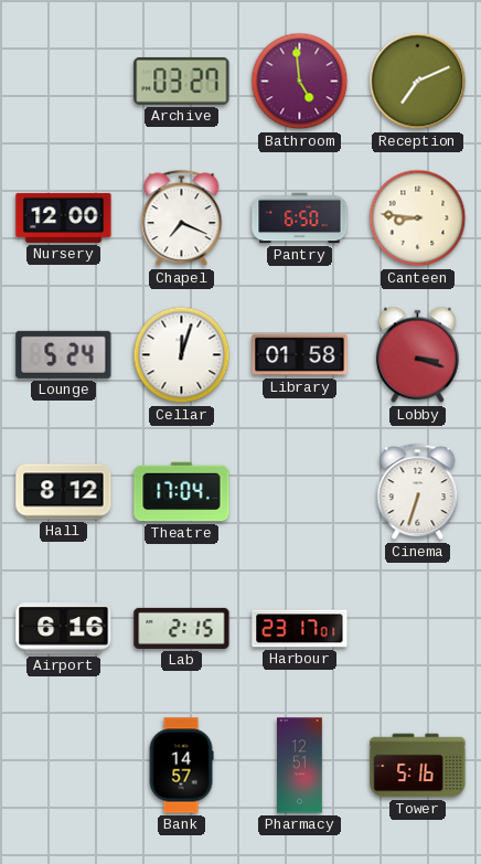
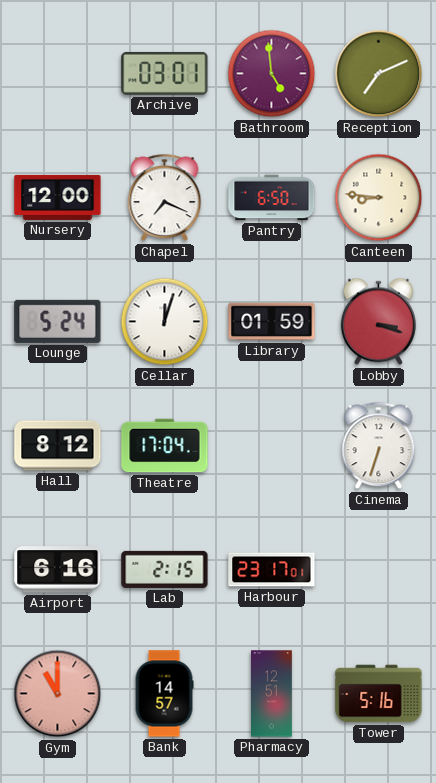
Archive: 03:27 -> 03:01 (165, 73)
Library: 01:58 -> 01:59 (272, 322)
Gym: none -> 11:00 (58, 694)
